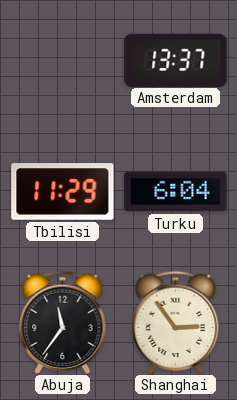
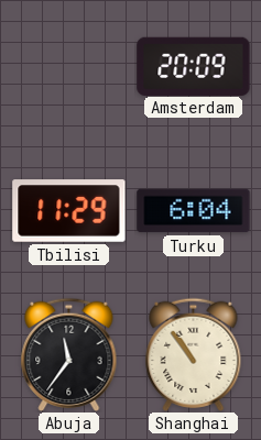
Amsterdam: 13:37 -> 20:09 (194, 66)
Shanghai: 2:54 -> 10:54 (194, 354)
